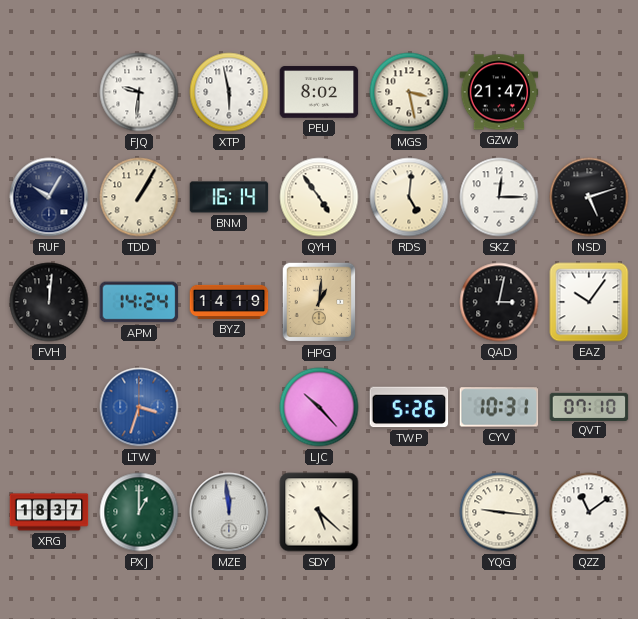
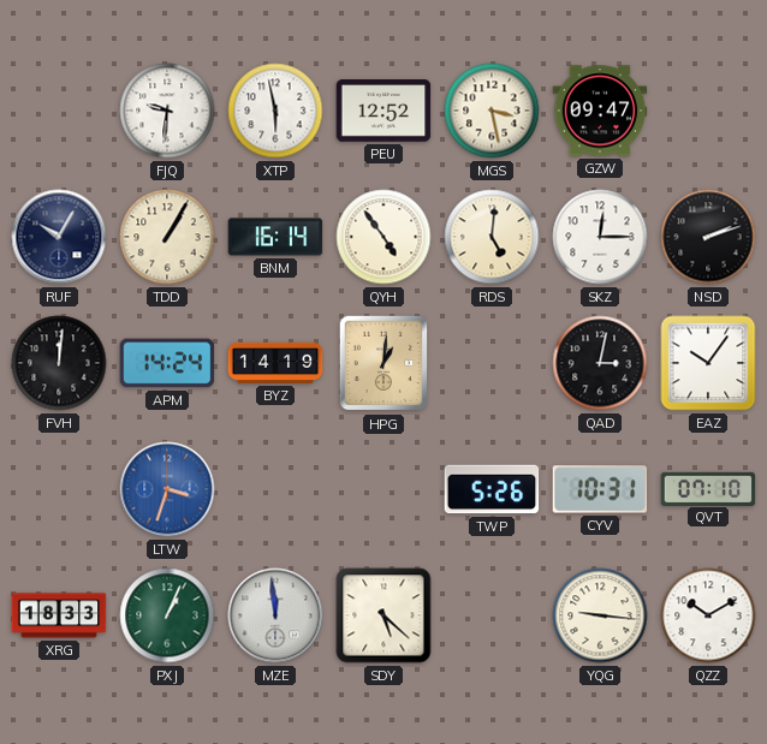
PEU: 8:02 -> 12:52 (383, 111)
GZW: 21:47 -> 09:47 (600, 111)
NSD: 5:12 -> 2:12 (708, 237)
LJC: 10:23 -> none (319, 407)
XRG: 18:37 -> 18:33 (59, 615)
PXJ: 1:00 -> 1:04 (167, 615)
QZZ: 11:09 -> 10:10 (708, 615)
